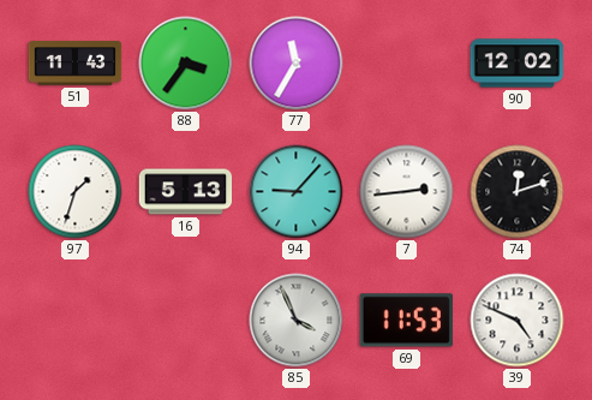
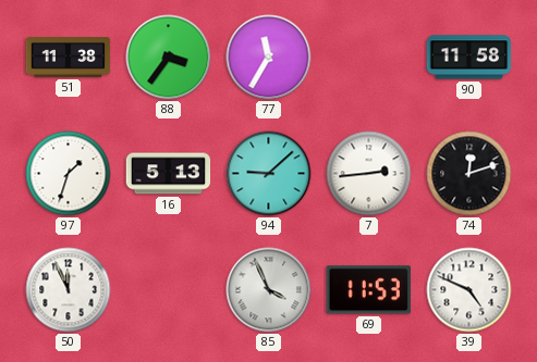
51: 11:43 -> 11:38 (69, 58)
90: 12:02 -> 11:58 (469, 58)
94: 9:07 -> 9:08 (269, 174)
50: none -> 11:56 (69, 290)
